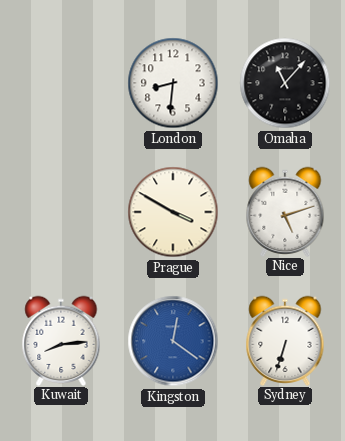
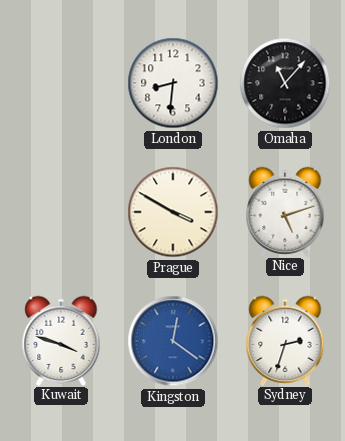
Kuwait: 8:14 -> 3:48 (61, 340)
Sydney: 6:33 -> 2:33 (285, 340)
